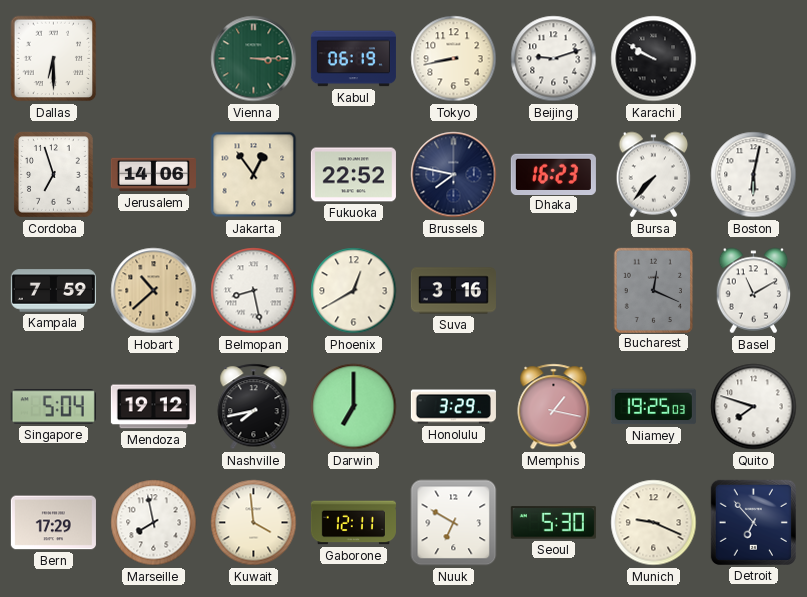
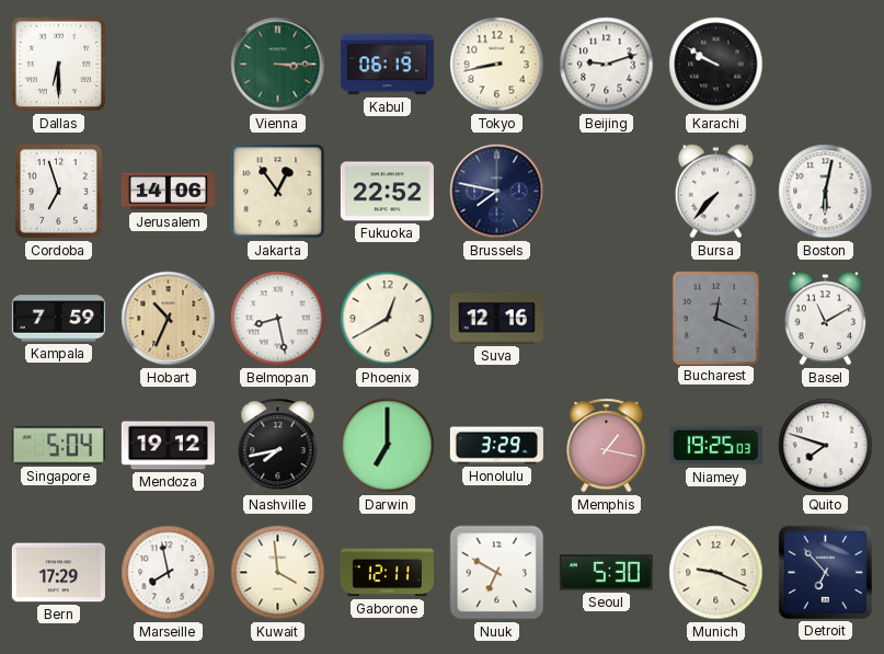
Dhaka: 16:23 -> none (553, 174)
Hobart: 10:38 -> 10:34 (169, 319)
Suva: 3:16 -> 12:16 (496, 319)
